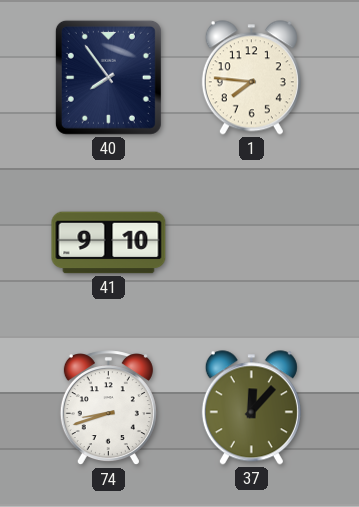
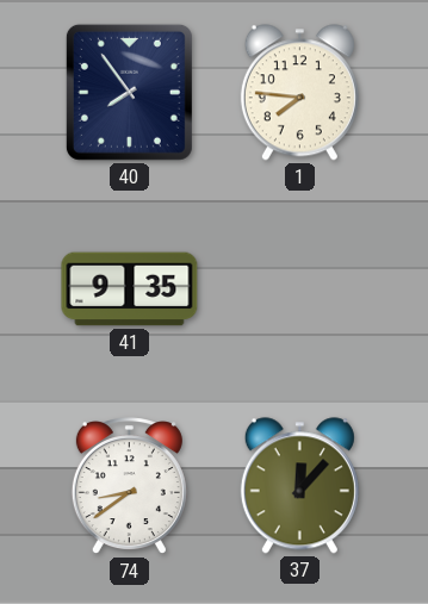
41: 9:10 -> 9:35 (130, 289)
74: 8:42 -> 8:39 (129, 486)
